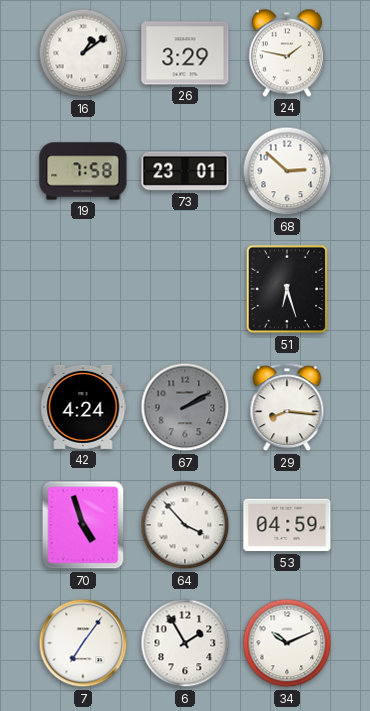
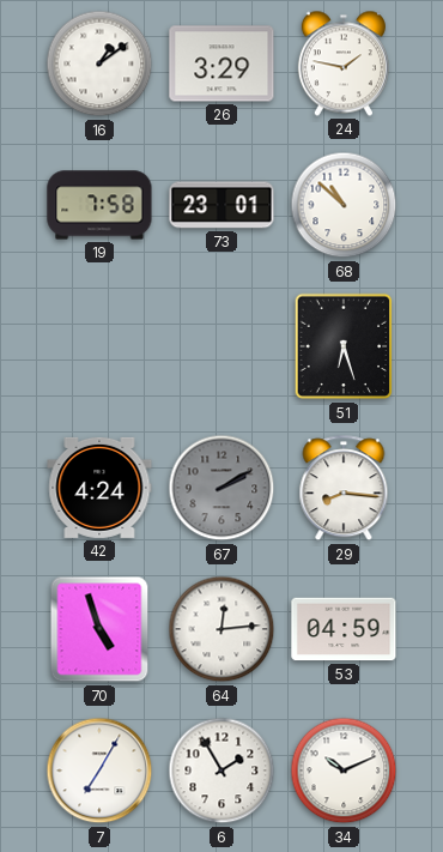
68: 2:52 -> 10:52 (344, 205)
64: 3:53 -> 12:14 (221, 629)
7: 7:06 -> 7:05 (99, 771)
